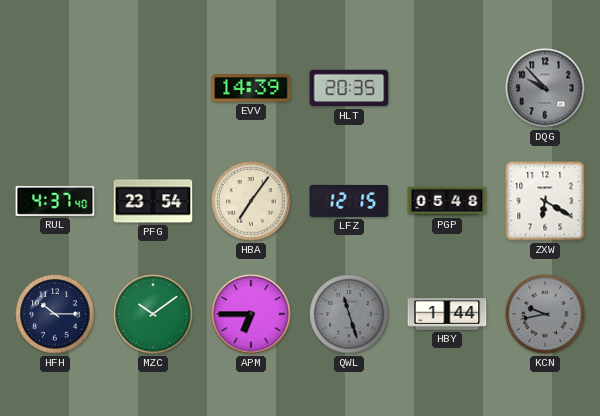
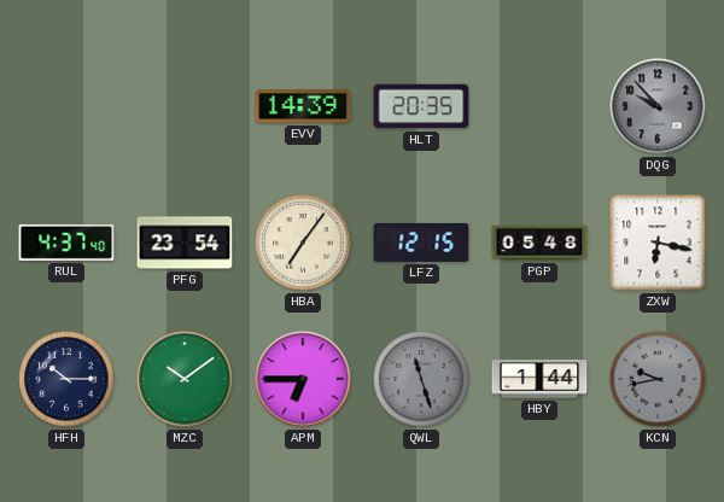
ZXW: 6:20 -> 6:17 (658, 243)
